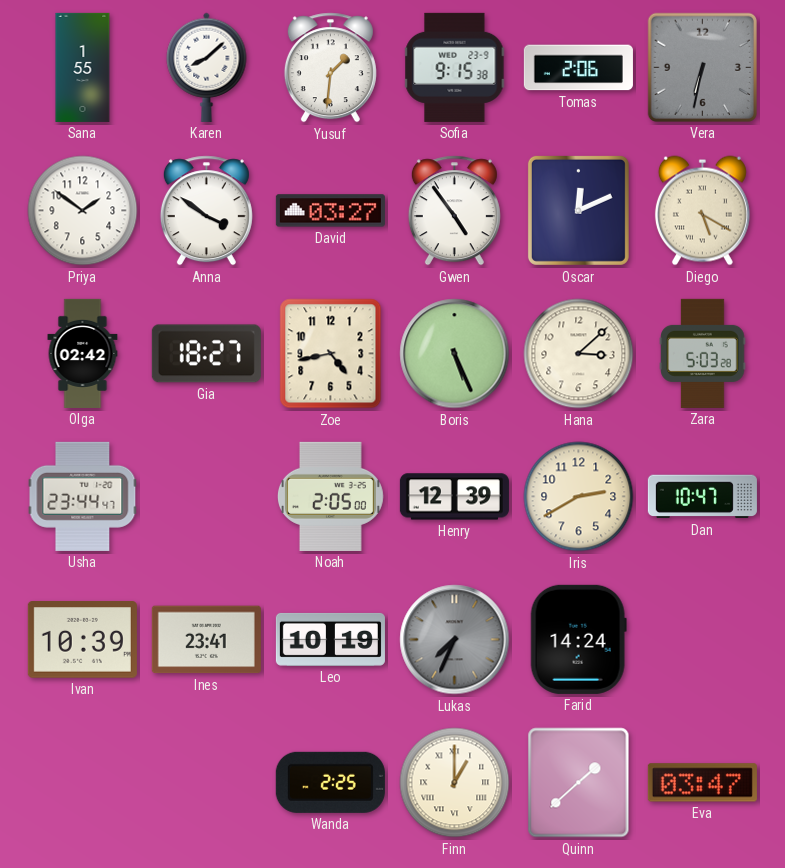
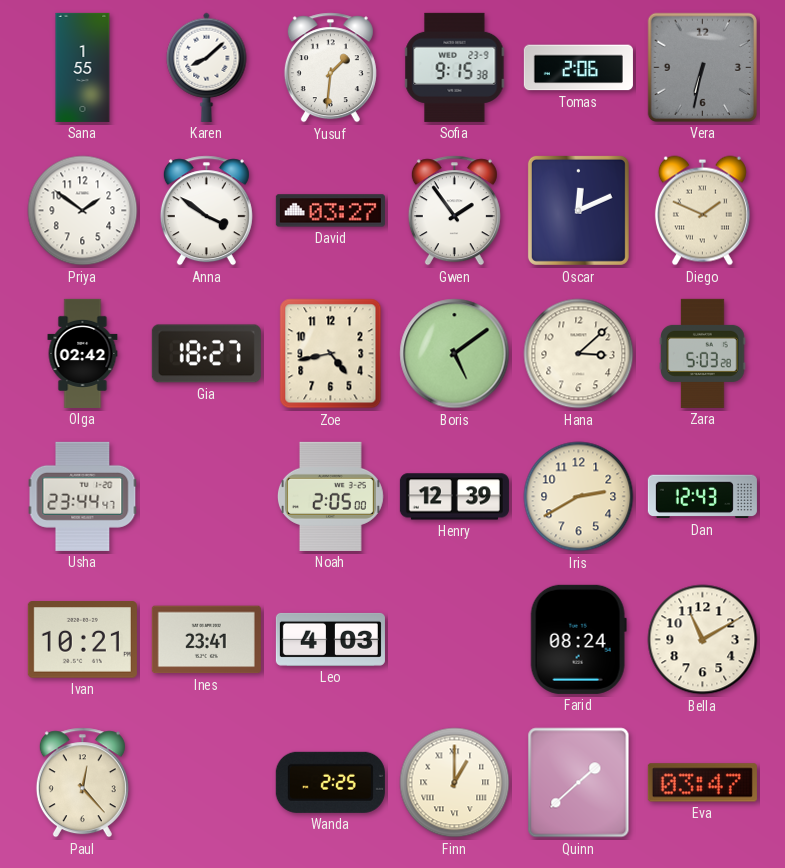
Gwen: 4:54 -> 1:54 (454, 211)
Diego: 5:20 -> 1:49 (702, 211)
Boris: 5:26 -> 5:09 (455, 354)
Dan: 10:47 -> 12:43 (702, 497)
Ivan: 10:39 -> 10:21 (82, 640)
Leo: 10:19 -> 4:03 (330, 639)
Lukas: 7:34 -> none (455, 640)
Farid: 14:24 -> 08:24 (578, 639)
Bella: none -> 11:10 (703, 640)
Paul: none -> 12:23 (82, 783)
